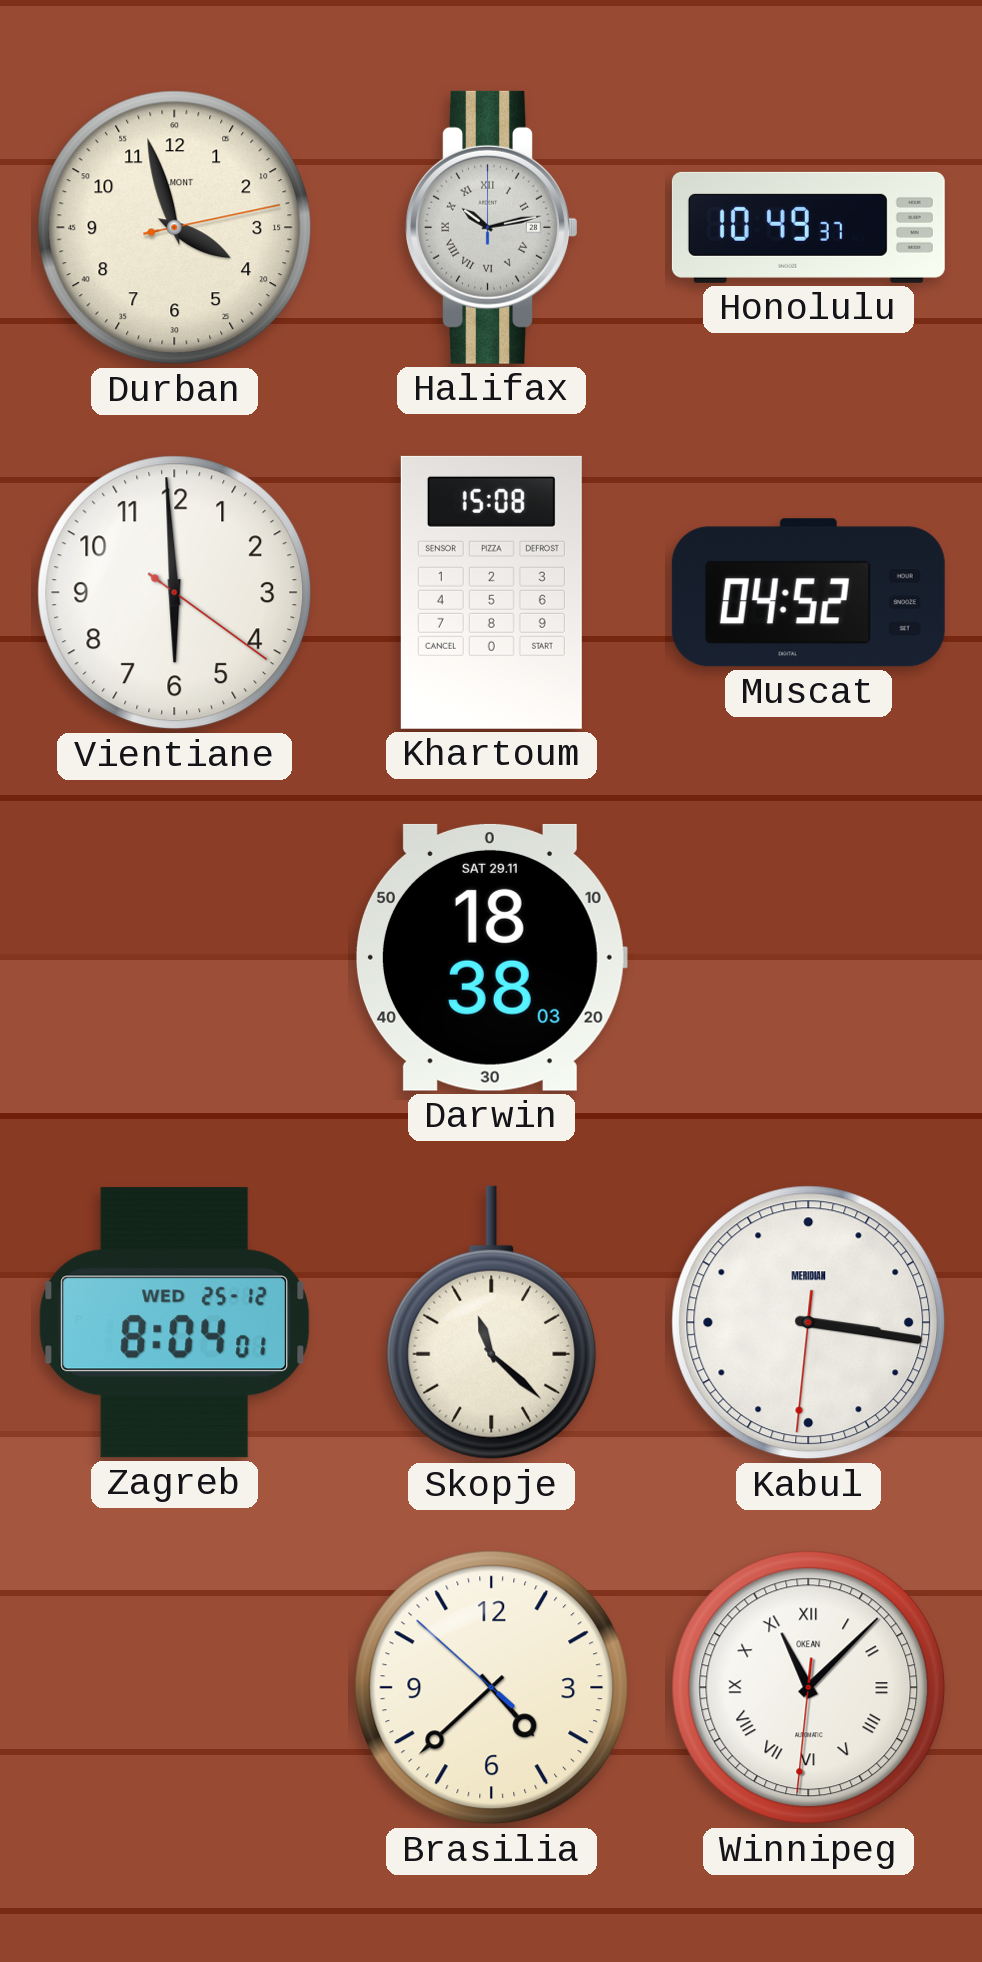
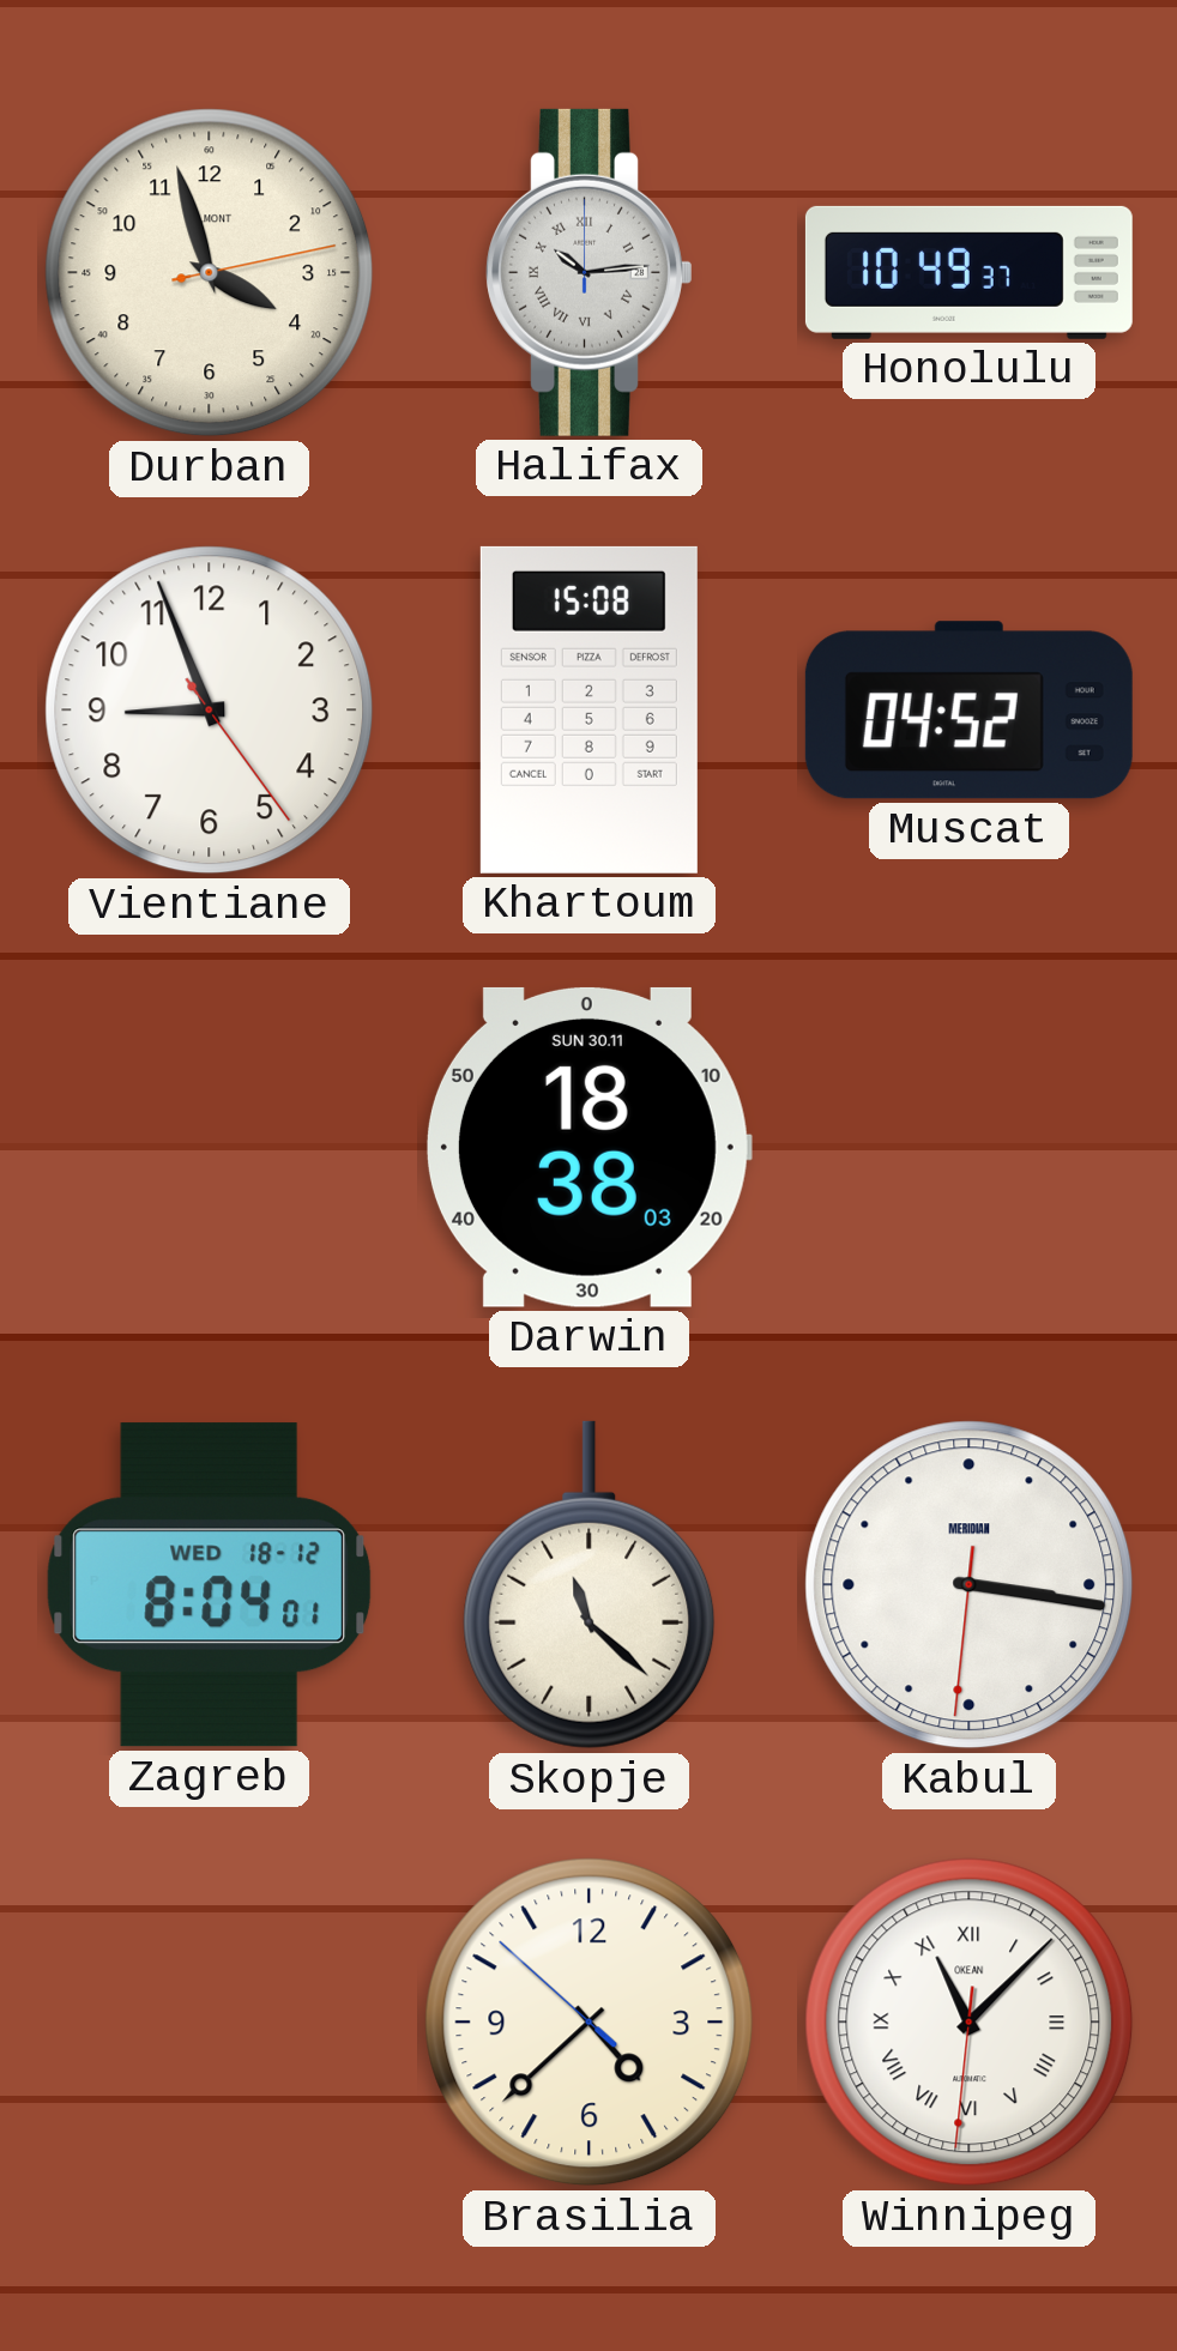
Halifax: 10:13 -> 10:14 (590, 272)
Vientiane: 5:59 -> 8:56 (210, 711)
Darwin date: SAT 29.11 -> SUN 30.11 (588, 1147)
Zagreb date: WED 25-12 -> WED 18-12 (210, 1585)
